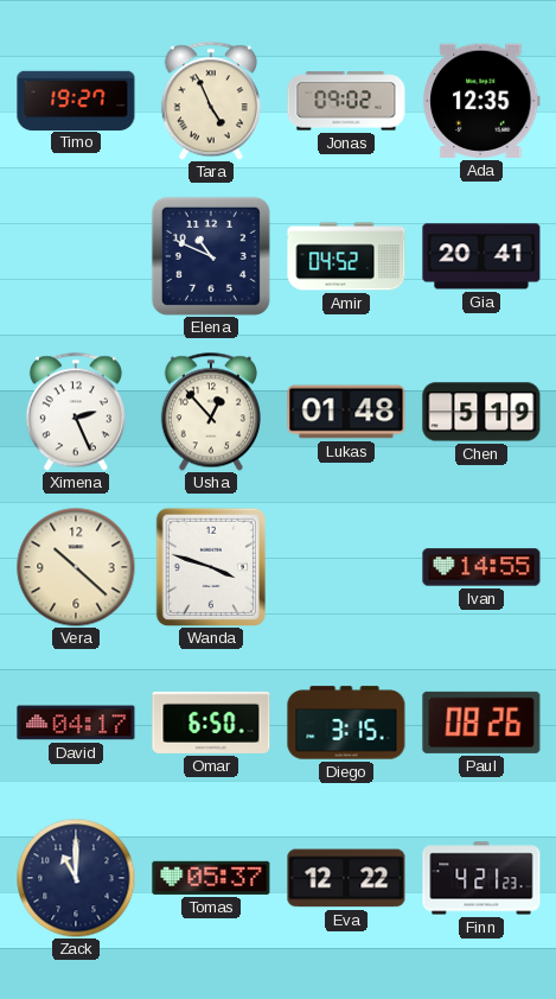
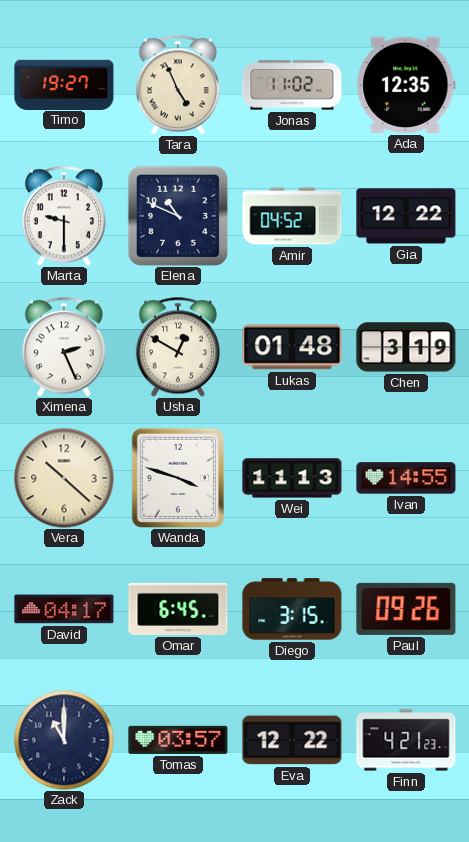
Jonas: 09:02 -> 11:02 (292, 85)
Marta: none -> 9:30 (64, 216)
Gia: 20:41 -> 12:22 (406, 216)
Usha: 12:53 -> 12:50 (178, 347)
Chen: 5:19 -> 3:19 (406, 347)
Wei: none -> 11:13 (292, 478)
Omar: 6:50 -> 6:45 (178, 609)
Paul: 08:26 -> 09:26 (406, 609)
Tomas: 05:37 -> 03:57 (178, 740)
